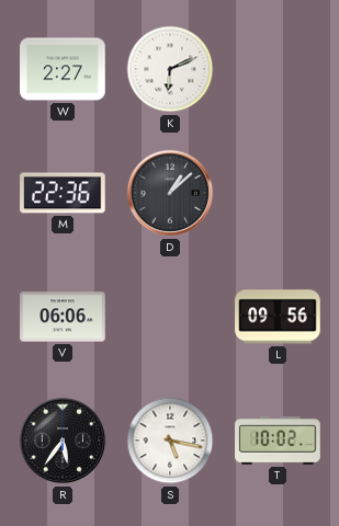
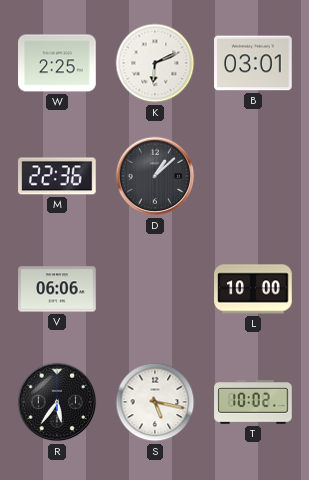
W: 2:27 -> 2:25 (57, 63)
B: none -> 03:01 (253, 63)
L: 09:56 -> 10:00 (253, 289)
